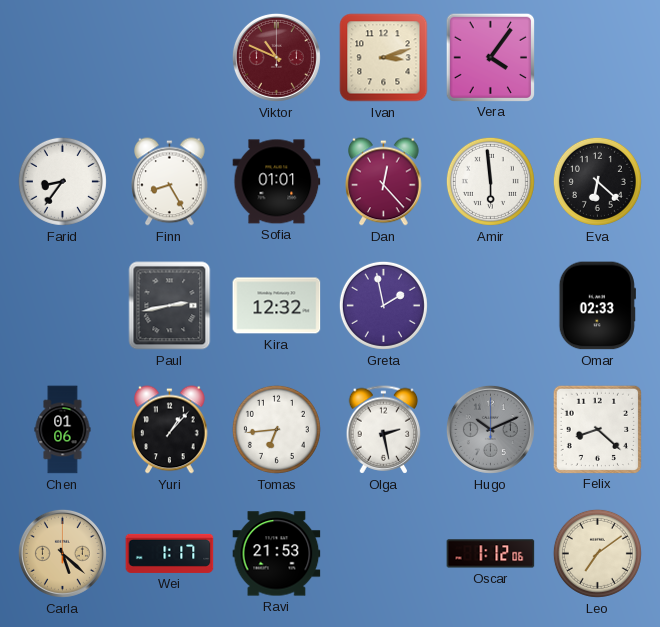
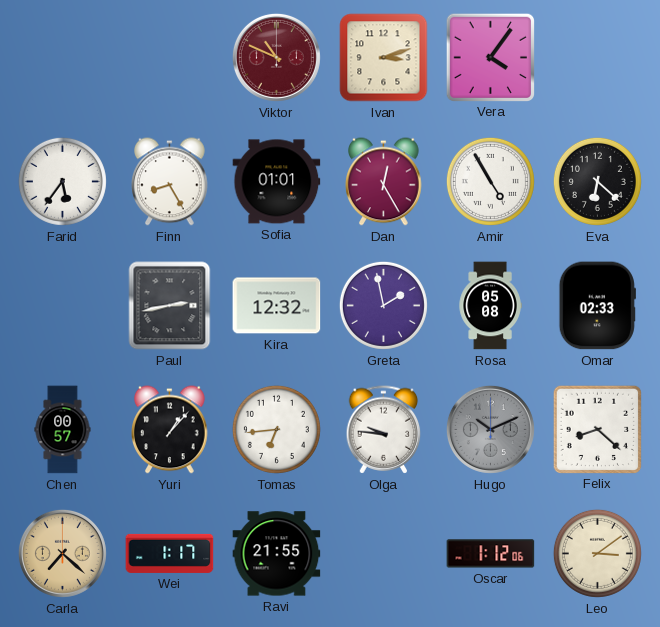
Farid: 8:36 -> 5:36 (62, 181)
Dan: 12:23 -> 12:25 (384, 182)
Amir: 5:59 -> 4:55 (490, 181)
Rosa: none -> 05:08 (490, 306)
Chen: 01:06 -> 00:57 (63, 430)
Olga: 2:28 -> 9:46 (384, 430)
Carla: 5:22 -> 7:22 (62, 553)
Ravi: 21:53 -> 21:55 (277, 554)
Leo: 7:09 -> 3:09 (597, 553)
